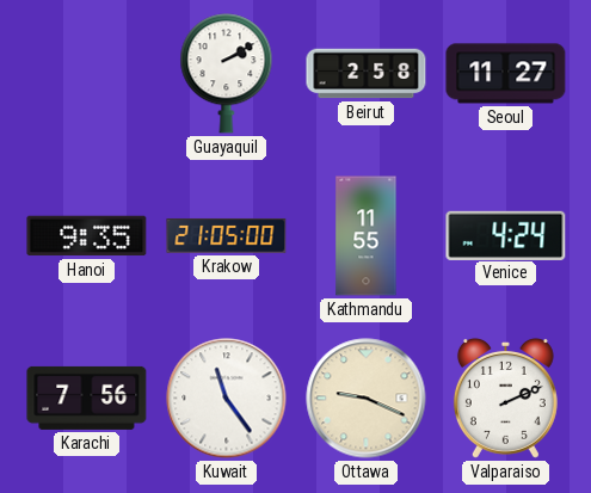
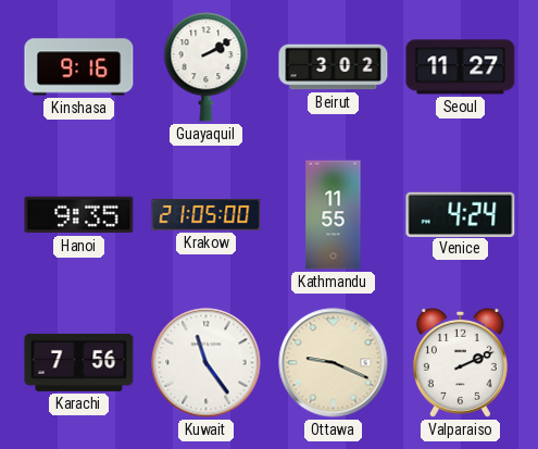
Kinshasa: none -> 9:16 (79, 67)
Beirut: 2:58 -> 3:02 (334, 67)
